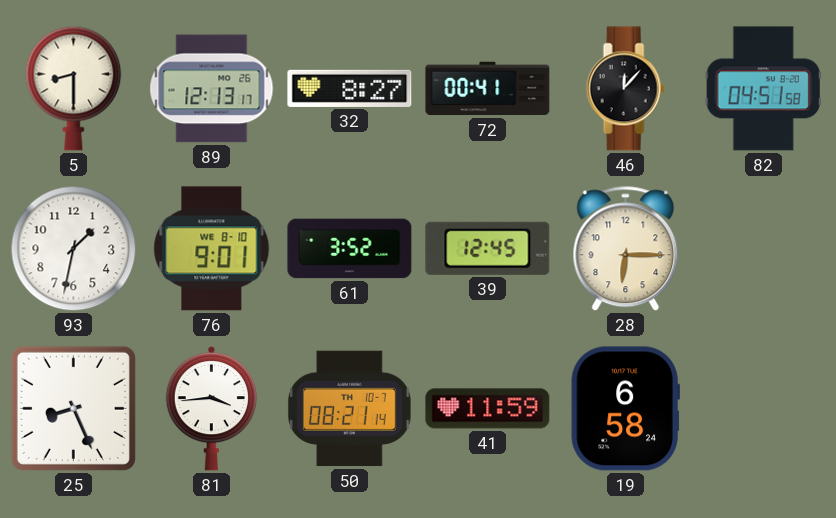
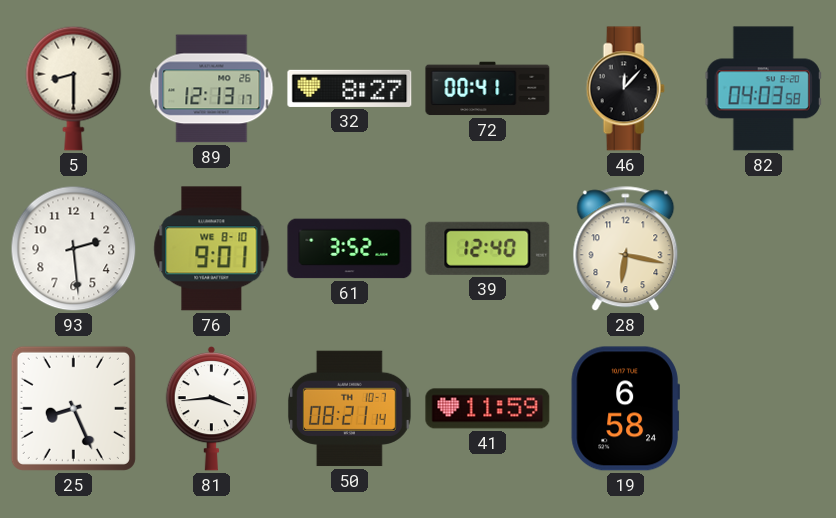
82: 04:51 -> 04:03 (763, 89)
93: 1:32 -> 2:29 (74, 249)
39: 12:45 -> 12:40 (488, 248)
28: 6:15 -> 6:17 (626, 249)
